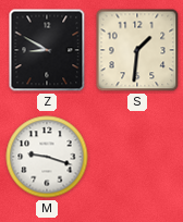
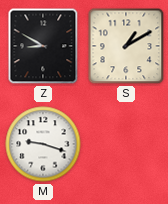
S: 1:31 -> 1:10 (126, 46)
